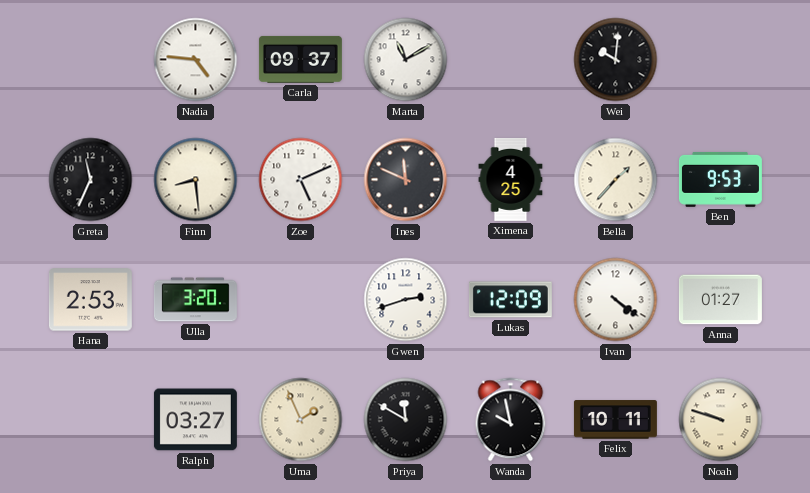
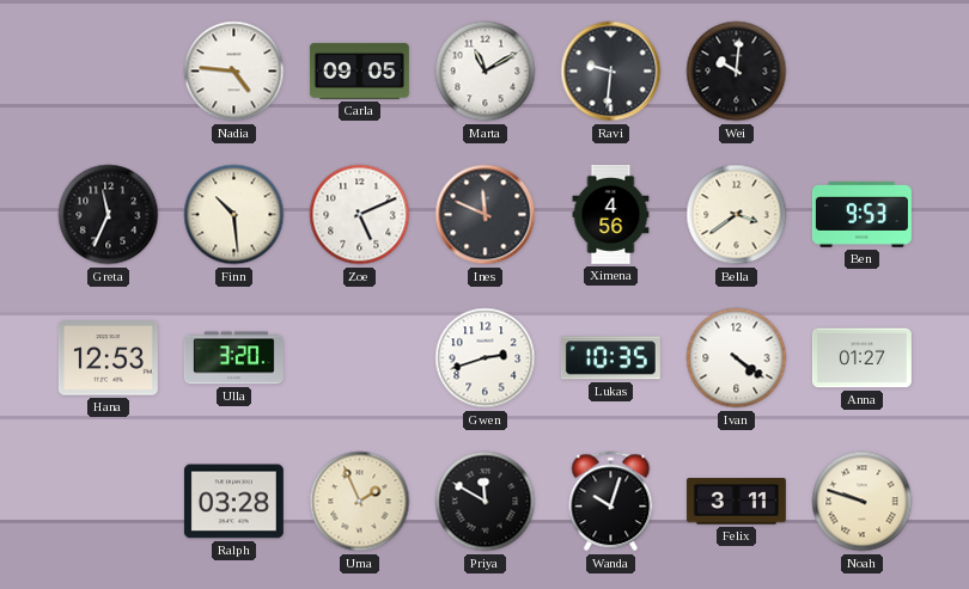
Carla: 09:37 -> 09:05 (359, 70)
Ravi: none -> 9:31 (611, 72)
Finn: 8:29 -> 10:29 (234, 215)
Ximena: 4:25 -> 4:56 (611, 214)
Bella: 1:37 -> 3:39 (737, 215)
Hana: 2:53 -> 12:53 (108, 358)
Lukas: 12:09 -> 10:35 (610, 358)
Ralph: 03:27 -> 03:28 (233, 502)
Wanda: 9:58 -> 10:03 (611, 502)
Felix: 10:11 -> 3:11 (736, 502)
